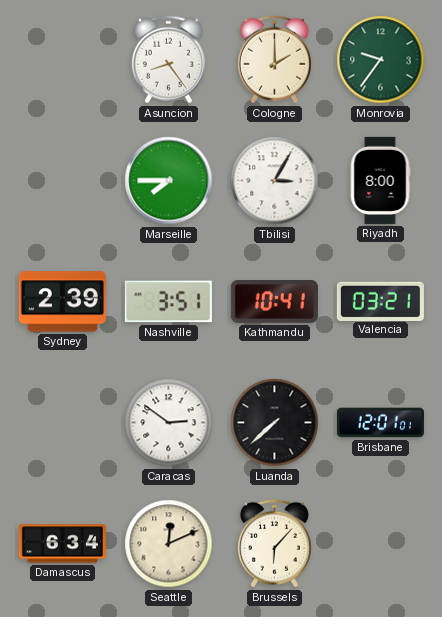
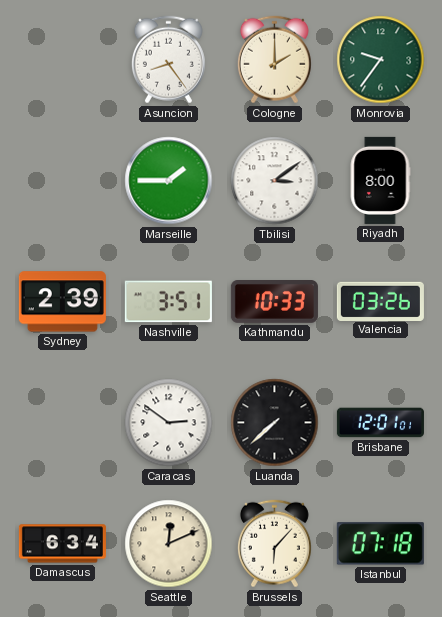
Marseille: 7:45 -> 1:45 (169, 181)
Tbilisi: 3:05 -> 3:09 (275, 181)
Kathmandu: 10:41 -> 10:33 (274, 302)
Valencia: 03:21 -> 03:26 (380, 301)
Istanbul: none -> 07:18 (380, 544)
